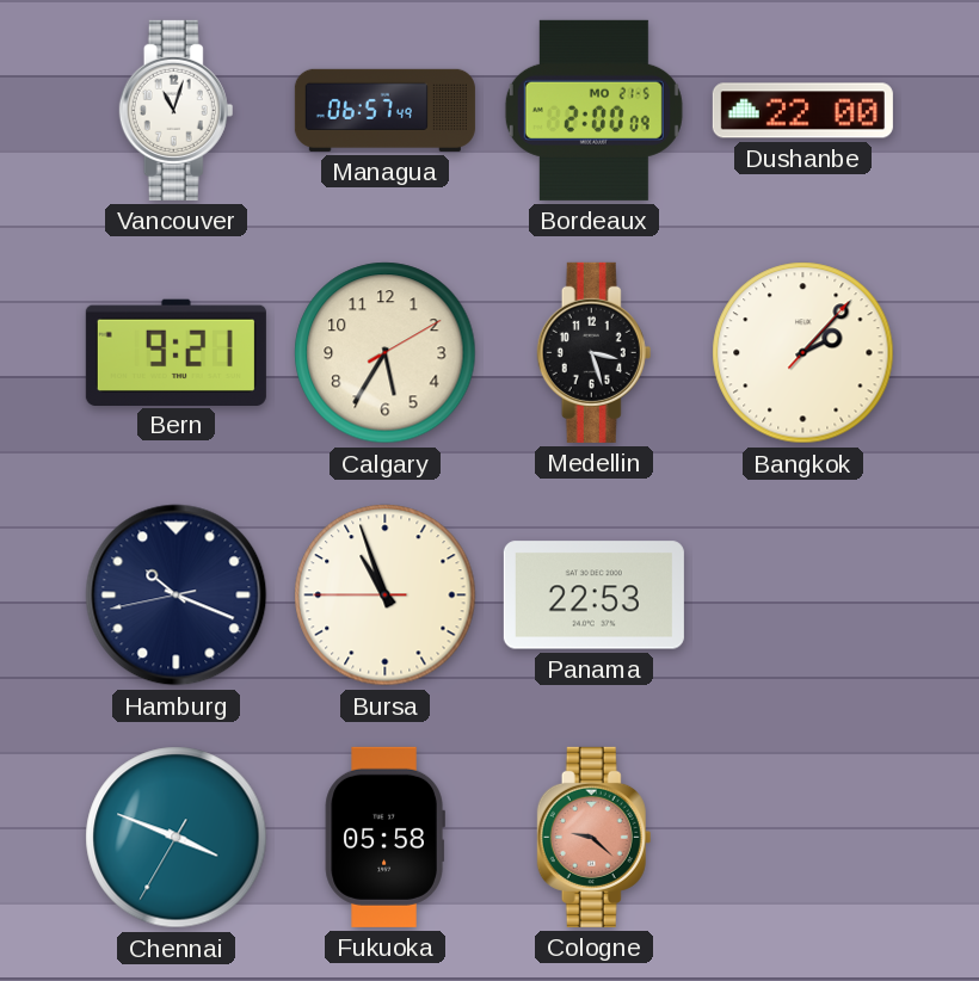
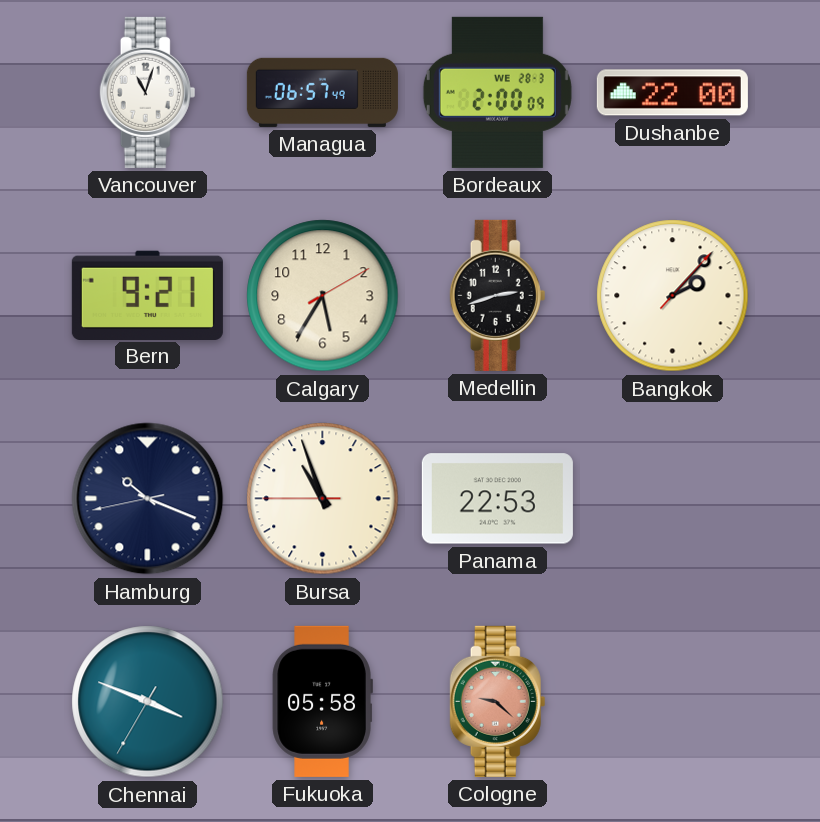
Bordeaux date: MO 21-5 -> WE 28-3 (497, 92)
Medellin: 3:27 -> 2:42 (498, 295)
